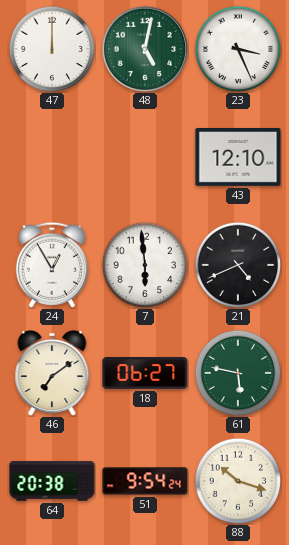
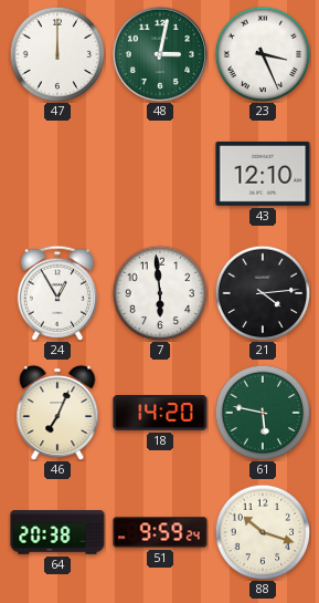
48: 5:02 -> 3:02 (159, 53)
21: 4:41 -> 4:14 (263, 293)
46: 7:09 -> 7:04 (57, 413)
18: 06:27 -> 14:20 (160, 413)
51: 9:54 -> 9:59 (160, 532)
